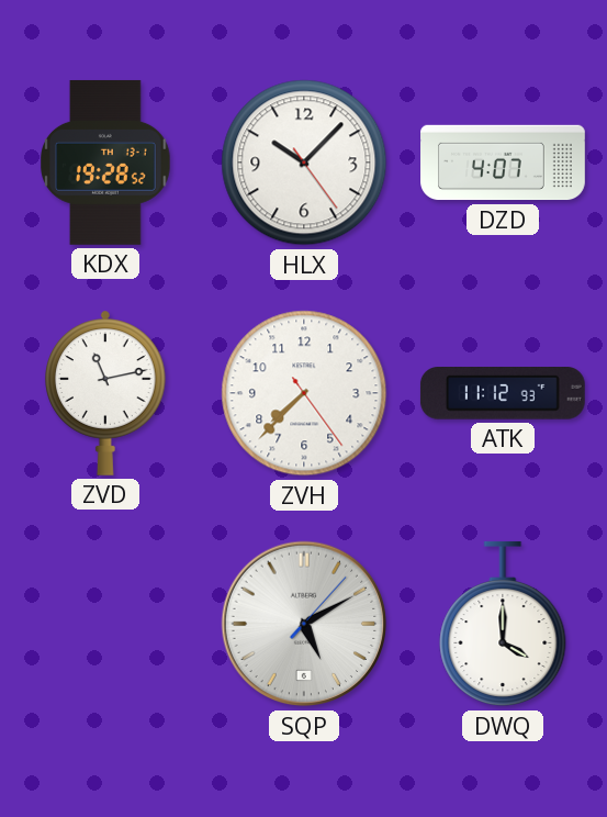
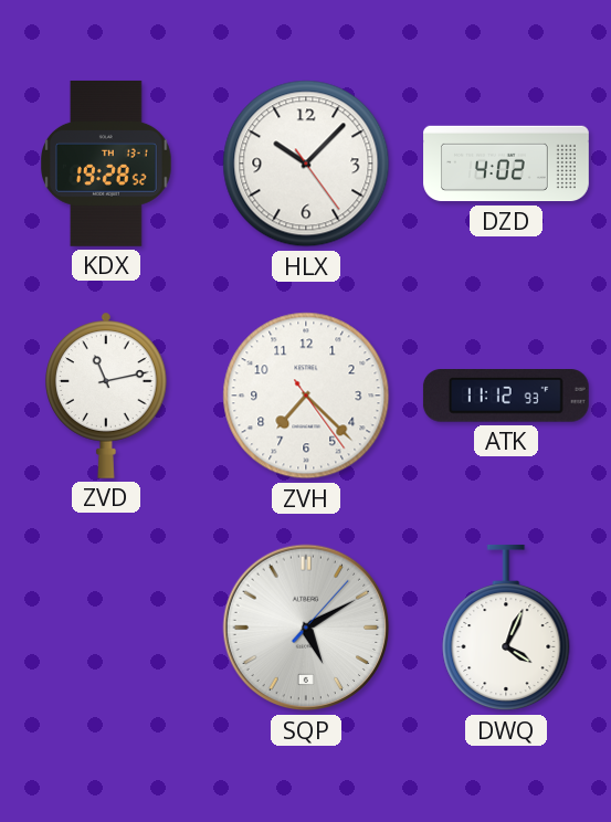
DZD: 4:07 -> 4:02 (506, 164)
ZVH: 7:37 -> 7:22 (306, 396)
DWQ: 4:00 -> 4:04 (506, 628)
